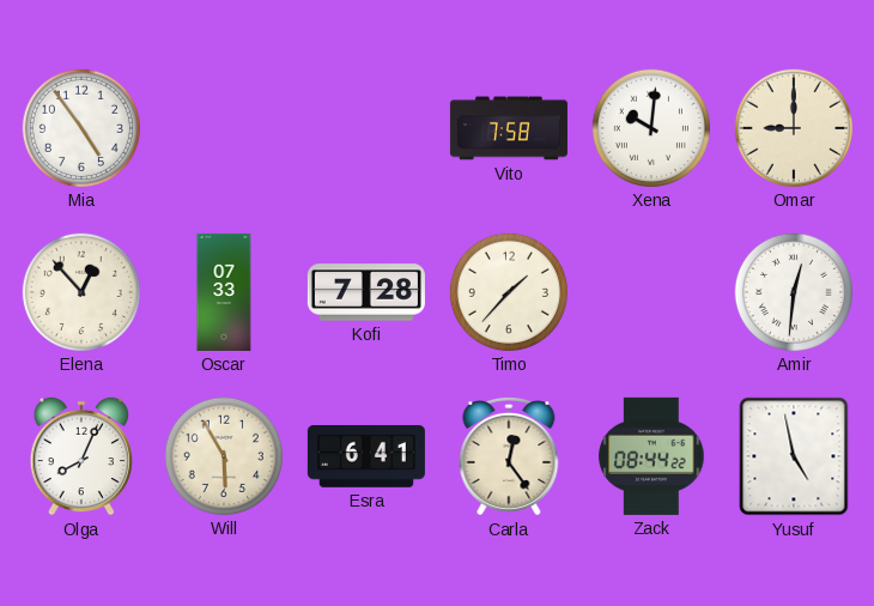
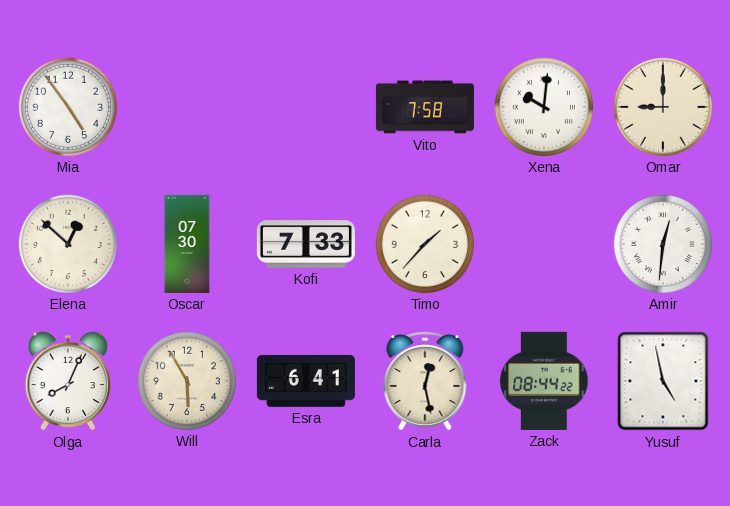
Elena: 12:53 -> 12:52 (68, 244)
Oscar: 07:33 -> 07:30 (187, 244)
Kofi: 7:28 -> 7:33 (306, 244)
Carla: 12:24 -> 12:28 (425, 382)
